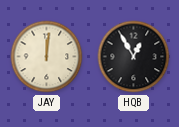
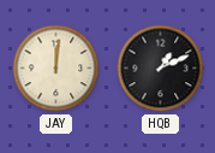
HQB: 12:55 -> 1:11 (161, 69)
